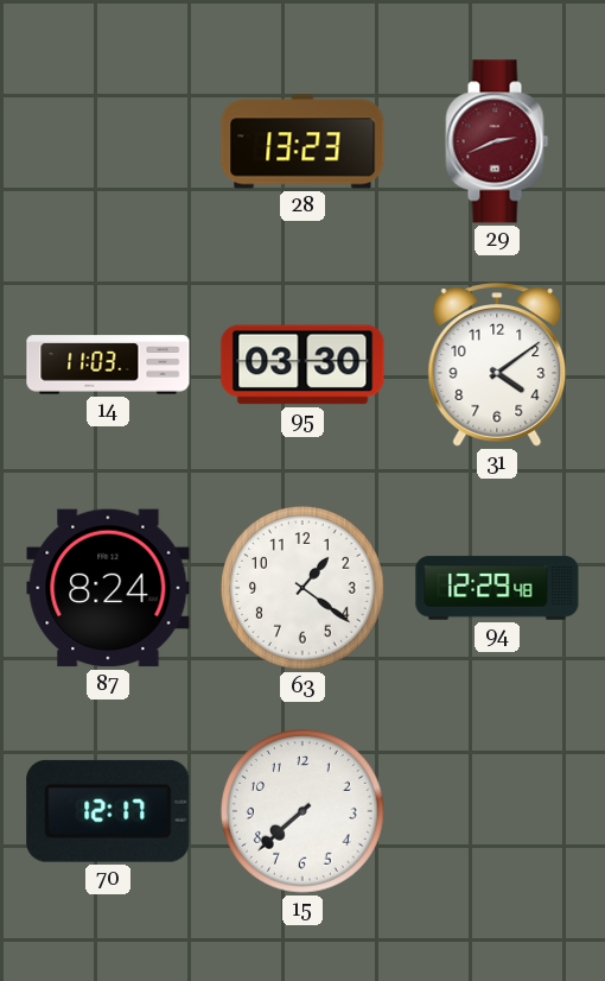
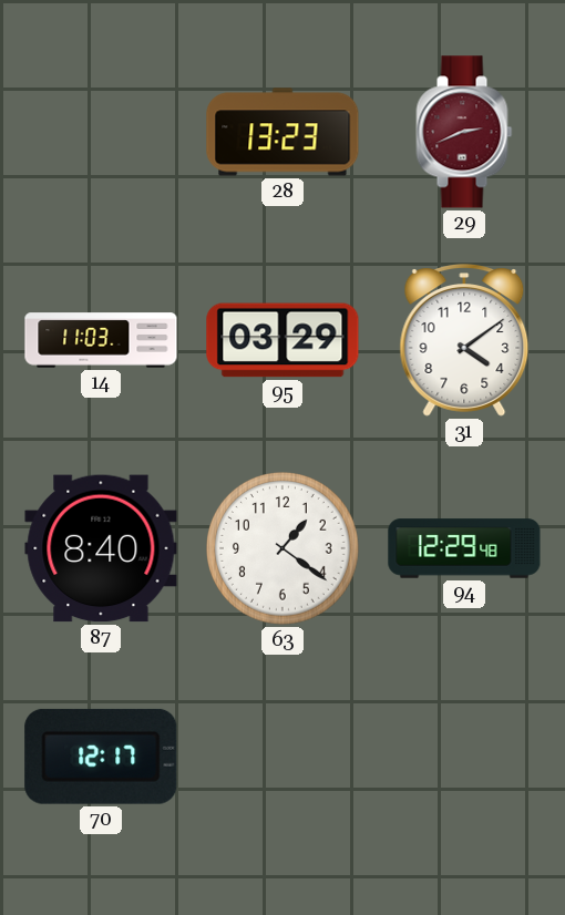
95: 03:30 -> 03:29 (282, 340)
87: 8:24 -> 8:40 (101, 548)
15: 7:38 -> none (304, 812)
